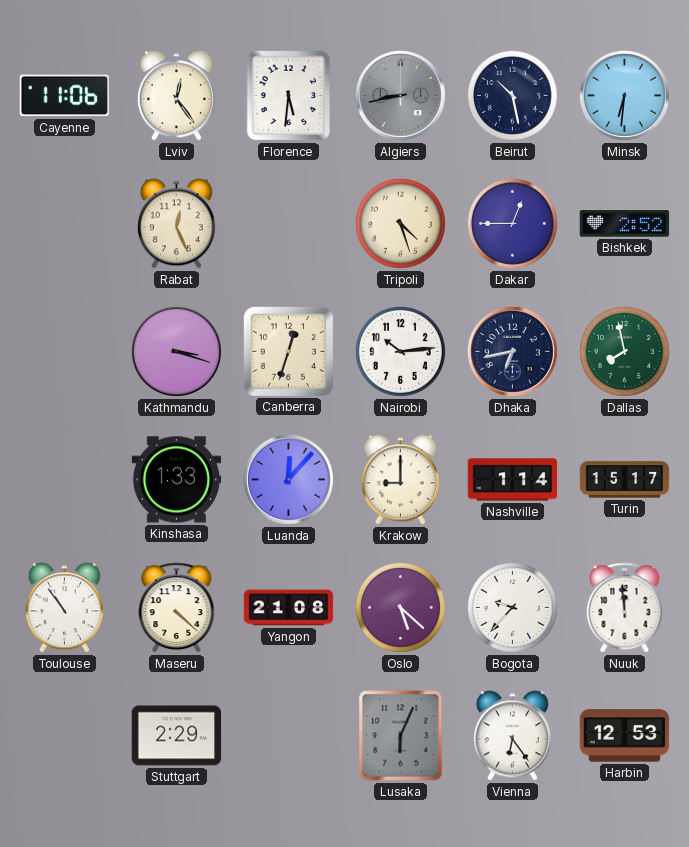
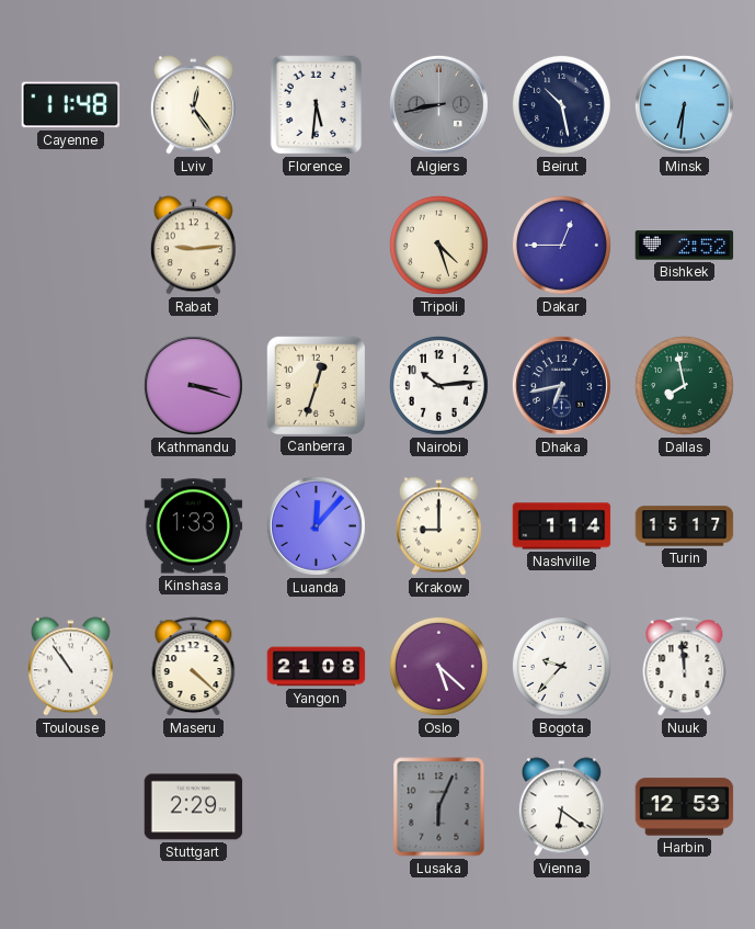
Cayenne: 11:06 -> 11:48 (71, 105)
Rabat: 12:26 -> 9:14 (193, 246)
Vienna: 6:24 -> 6:21 (561, 807)
